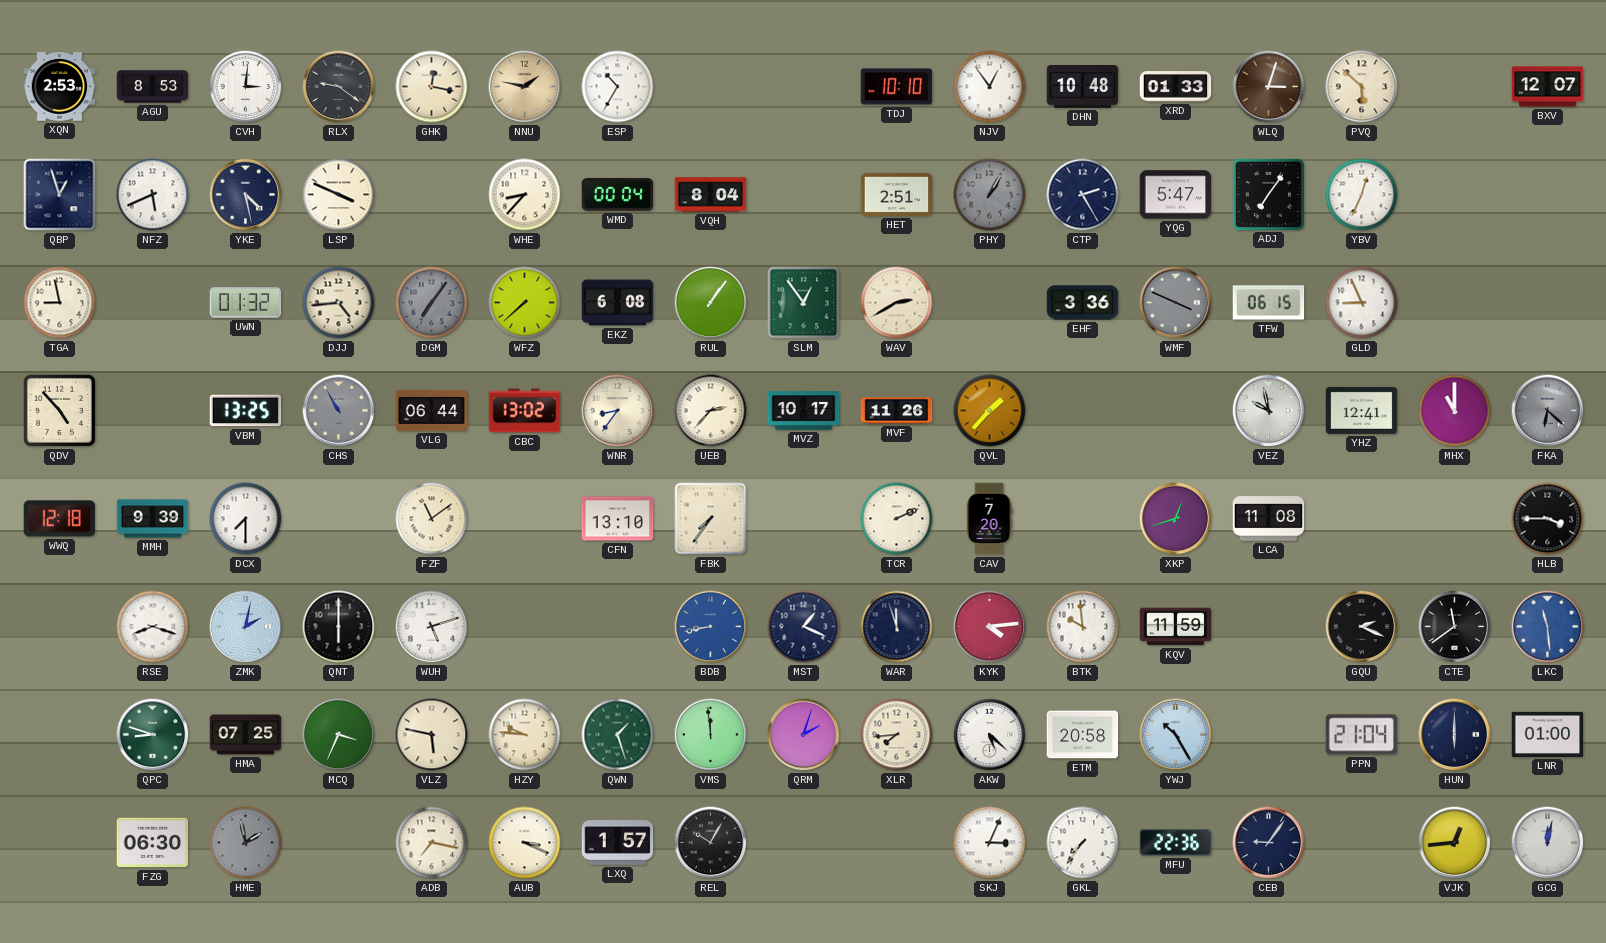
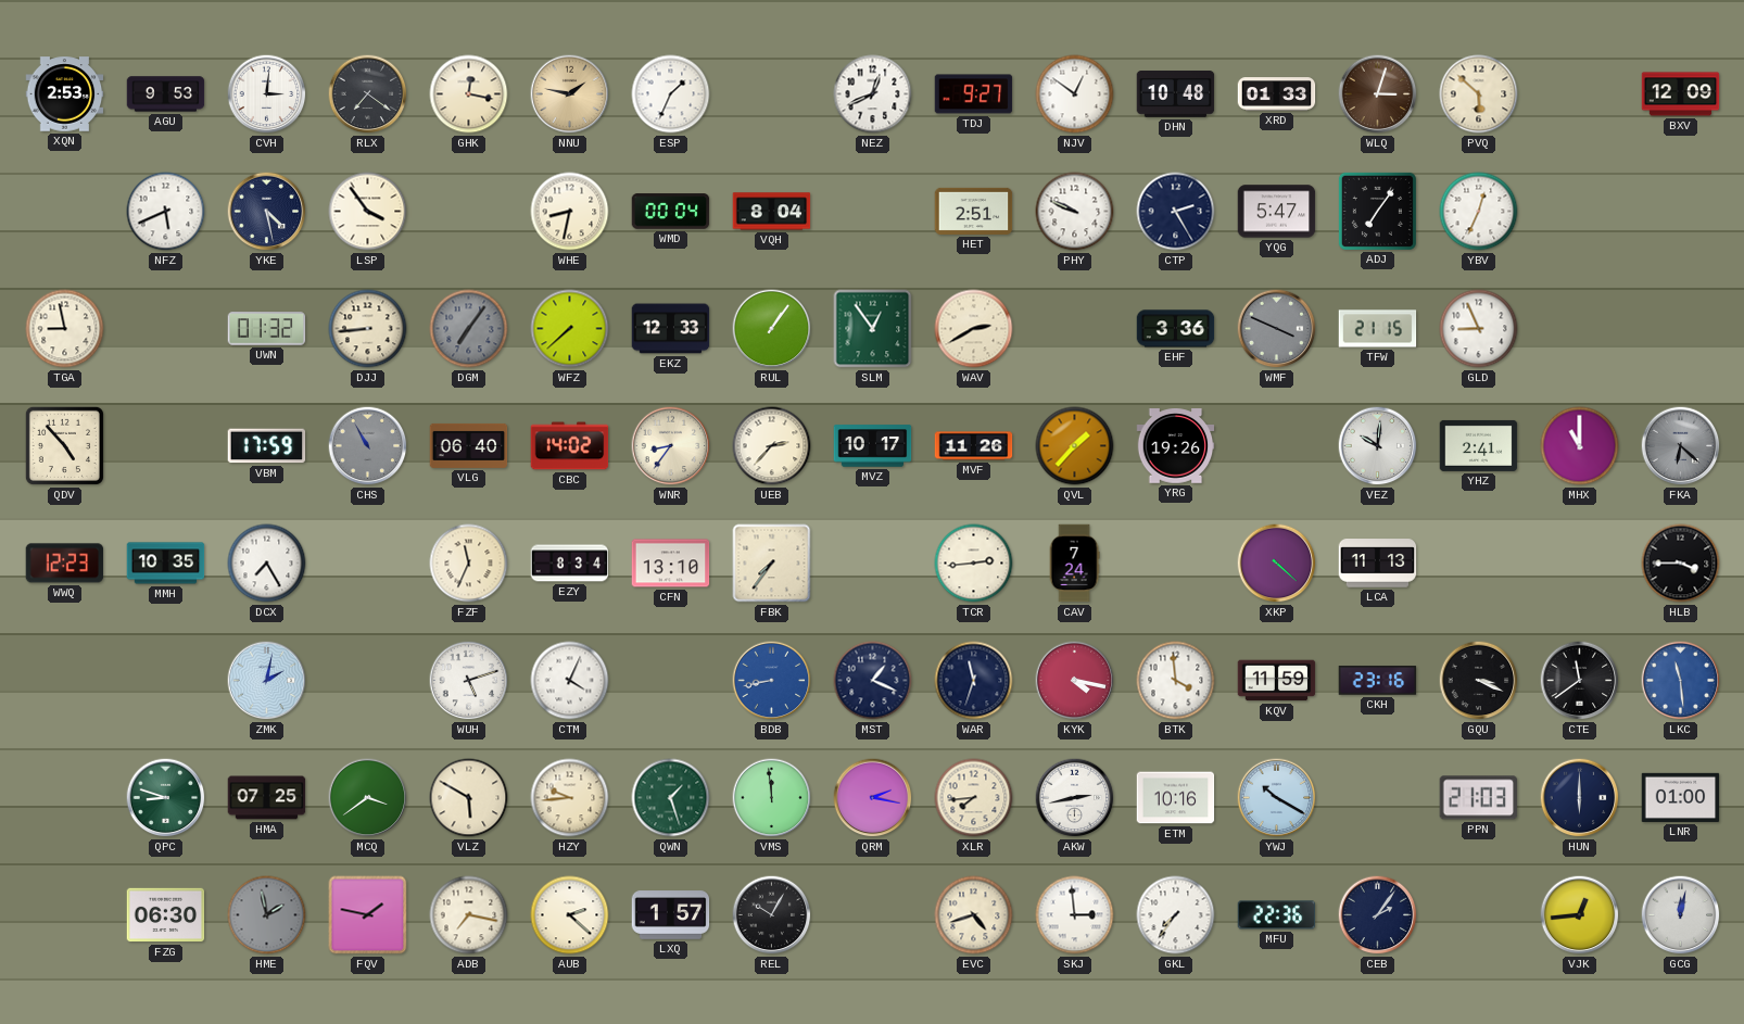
AGU: 8:53 -> 9:53 (166, 94)
RLX: 9:21 -> 7:21 (368, 94)
ESP: 10:35 -> 1:34 (671, 94)
NEZ: none -> 12:41 (873, 94)
TDJ: 10:10 -> 9:27 (974, 94)
NJV: 12:54 -> 12:51 (1075, 94)
BXV: 12:07 -> 12:09 (1681, 94)
QBP: 12:57 -> none (60, 195)
LSP: 3:49 -> 3:54 (368, 212)
WHE: 8:37 -> 8:32 (570, 212)
PHY: 1:05 -> 9:49 (1075, 212)
PHY dial: grey -> white (1075, 212)
DJJ: 4:44 -> 8:44 (368, 329)
EKZ: 6:08 -> 12:33 (671, 329)
TFW: 06:15 -> 21:15 (1378, 329)
VBM: 13:25 -> 17:59 (267, 446)
VLG: 06:44 -> 06:40 (469, 445)
CBC: 13:02 -> 14:02 (570, 446)
YRG: none -> 19:26 (1176, 446)
VEZ: 9:58 -> 10:01 (1378, 446)
YHZ: 12:41 -> 2:41 (1479, 445)
WWQ: 12:18 -> 12:23 (65, 564)
MMH: 9:39 -> 10:35 (166, 564)
DCX: 7:30 -> 7:25 (267, 564)
FZF: 11:09 -> 11:34 (469, 564)
EZY: none -> 8:34 (570, 564)
TCR: 2:11 -> 2:44 (974, 564)
CAV: 7:20 -> 7:24 (1074, 564)
XKP: 12:42 -> 4:22 (1277, 564)
LCA: 11:08 -> 11:13 (1378, 564)
RSE: 8:18 -> none (153, 627)
QNT: 6:00 -> none (339, 627)
CTM: none -> 4:04 (570, 681)
WAR: 11:57 -> 11:33 (974, 681)
KYK: 4:14 -> 4:17 (1075, 681)
BTK: 9:59 -> 3:59 (1176, 681)
CKH: none -> 23:16 (1378, 681)
GQU: 2:19 -> 3:19 (1479, 681)
MCQ: 3:34 -> 3:39 (368, 798)
VLZ: 5:47 -> 5:50 (469, 798)
HZY: 9:46 -> 9:44 (570, 798)
QRM: 2:03 -> 2:17 (873, 798)
AKW: 5:22 -> 2:43 (1075, 798)
ETM: 20:58 -> 10:16 (1176, 798)
YWJ: 10:25 -> 10:20 (1277, 798)
PPN: 21:04 -> 21:03 (1479, 798)
FQV: none -> 1:47 (368, 915)
AUB: 3:19 -> 2:22 (570, 915)
EVC: none -> 4:42 (974, 915)
SKJ: 3:04 -> 2:59 (1075, 915)
CEB: 9:06 -> 2:06 (1378, 915)
